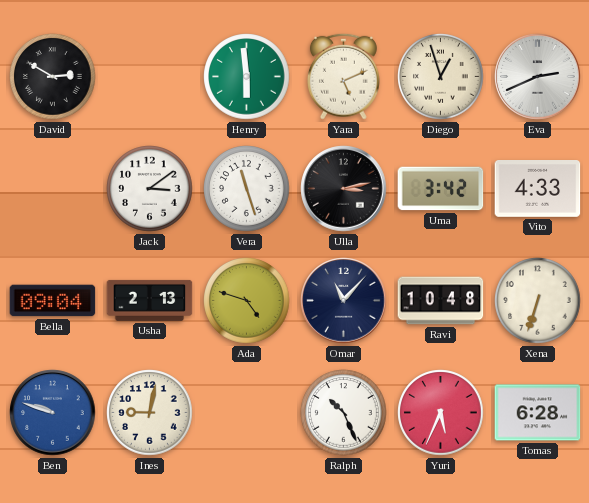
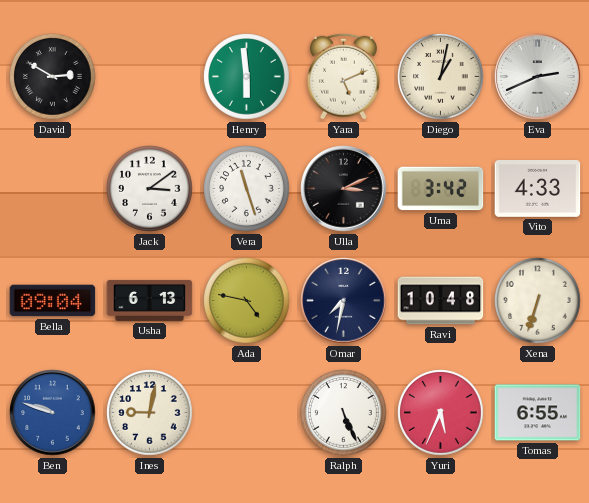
Diego: 12:57 -> 1:02 (441, 77)
Ulla: 3:13 -> 3:11 (344, 189)
Usha: 2:13 -> 6:13 (150, 300)
Ada: 4:48 -> 4:47 (247, 301)
Omar: 11:07 -> 7:32 (344, 301)
Ralph: 10:26 -> 5:26 (344, 413)
Tomas: 6:28 -> 6:55 (538, 413)
